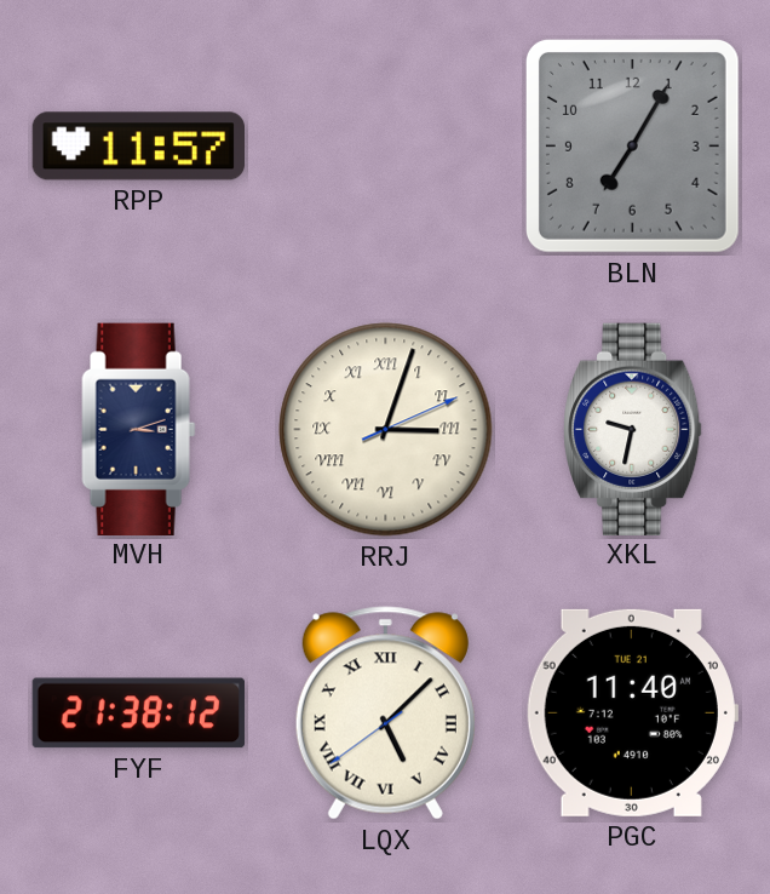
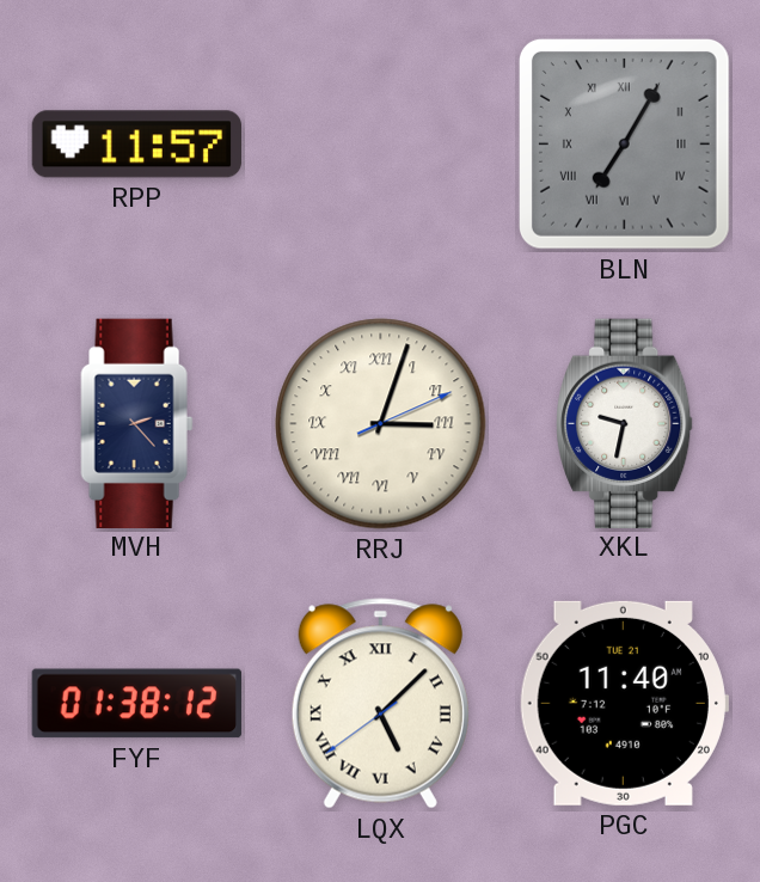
BLN numerals: Arabic -> Roman (624, 143)
MVH: 3:12 -> 2:23 (137, 423)
FYF: 21:38 -> 01:38 (136, 704)
